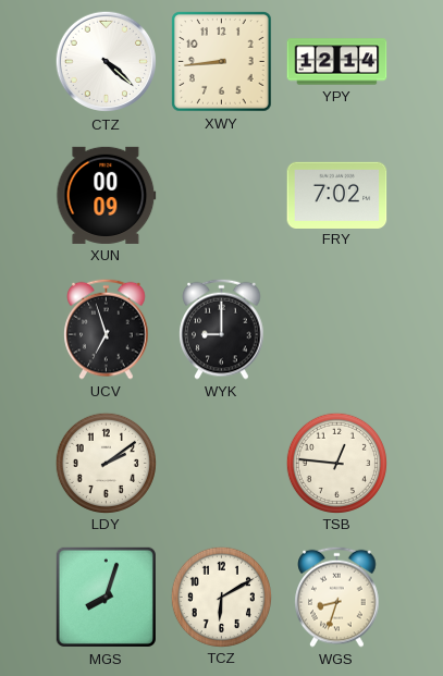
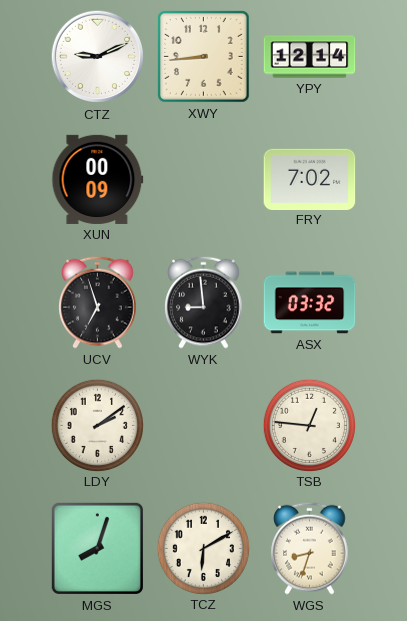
CTZ: 4:22 -> 9:11 (98, 57)
WYK: 9:00 -> 8:59 (204, 302)
ASX: none -> 03:32 (310, 303)
